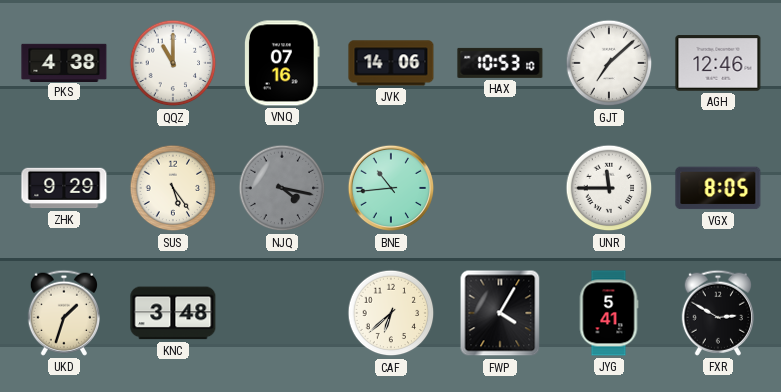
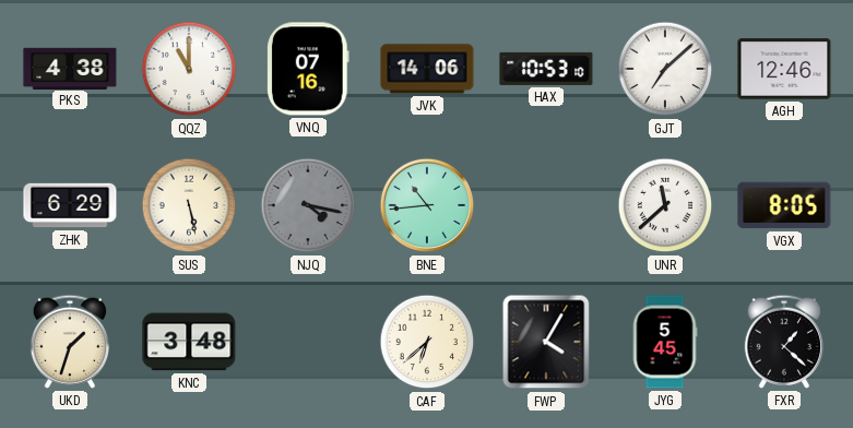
ZHK: 9:29 -> 6:29 (70, 205)
SUS: 5:24 -> 5:28 (189, 205)
UNR: 11:45 -> 11:38 (665, 205)
JYG: 5:41 -> 5:45 (665, 342)
FXR: 2:50 -> 1:22 (783, 342)
